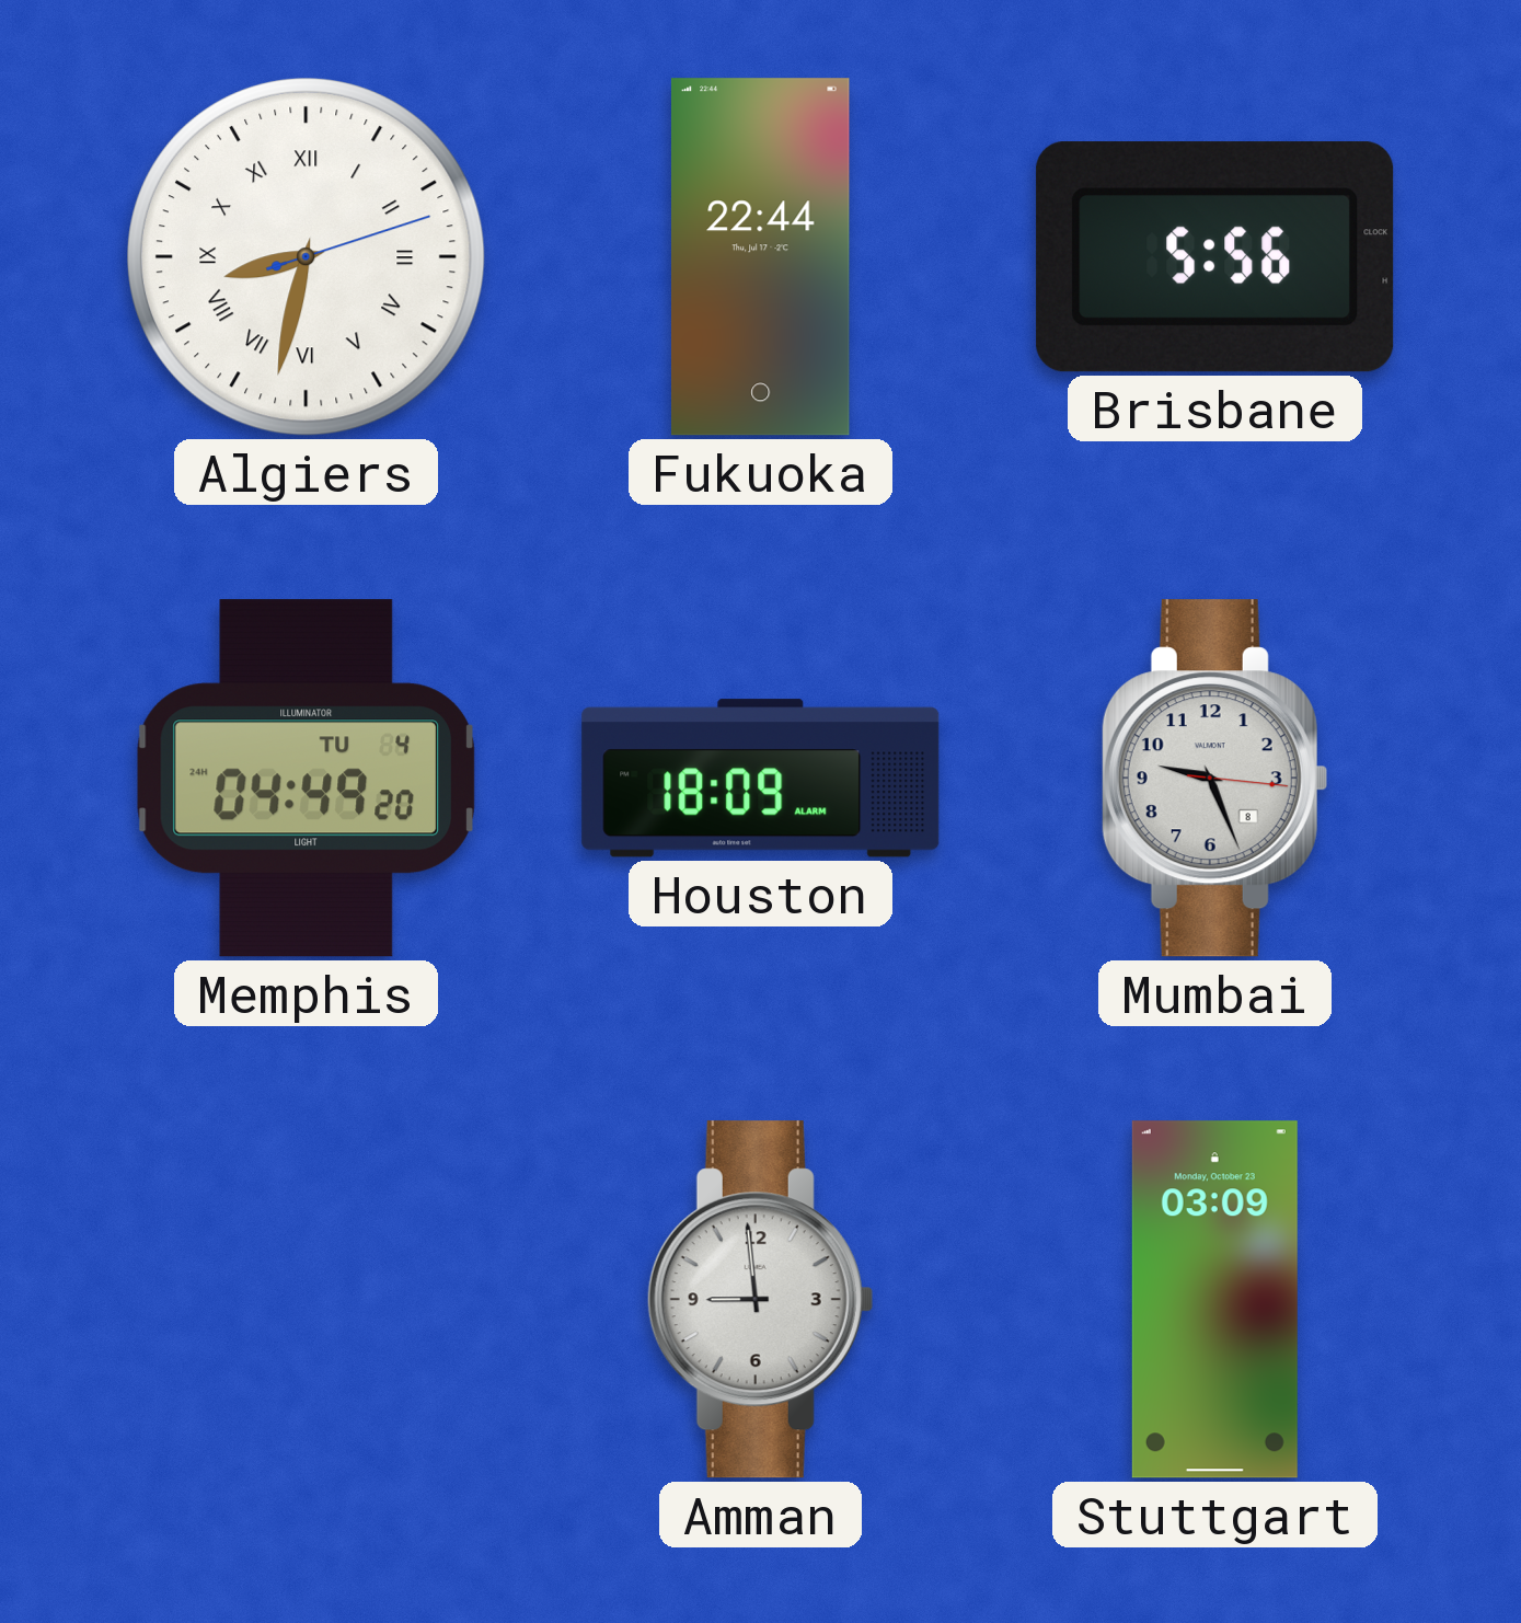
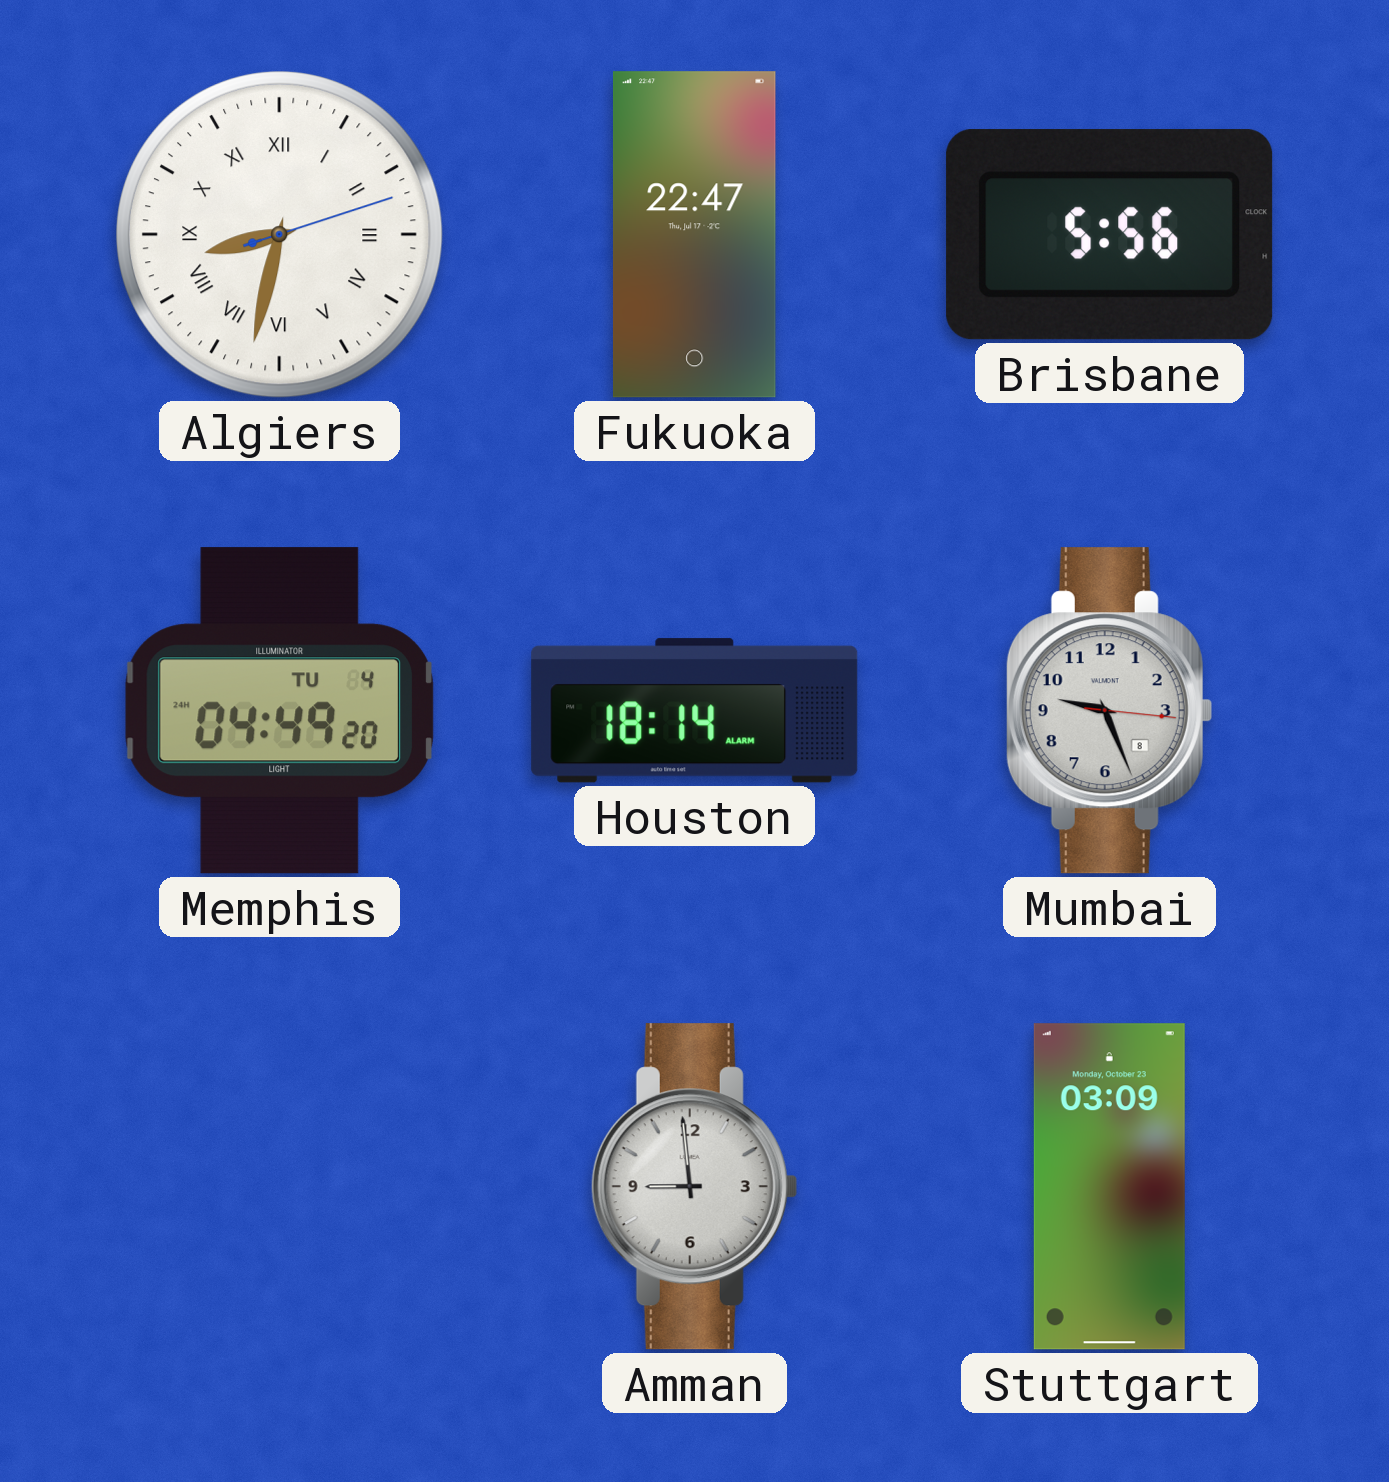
Fukuoka: 22:44 -> 22:47 (694, 235)
Houston: 18:09 -> 18:14 (695, 711)
